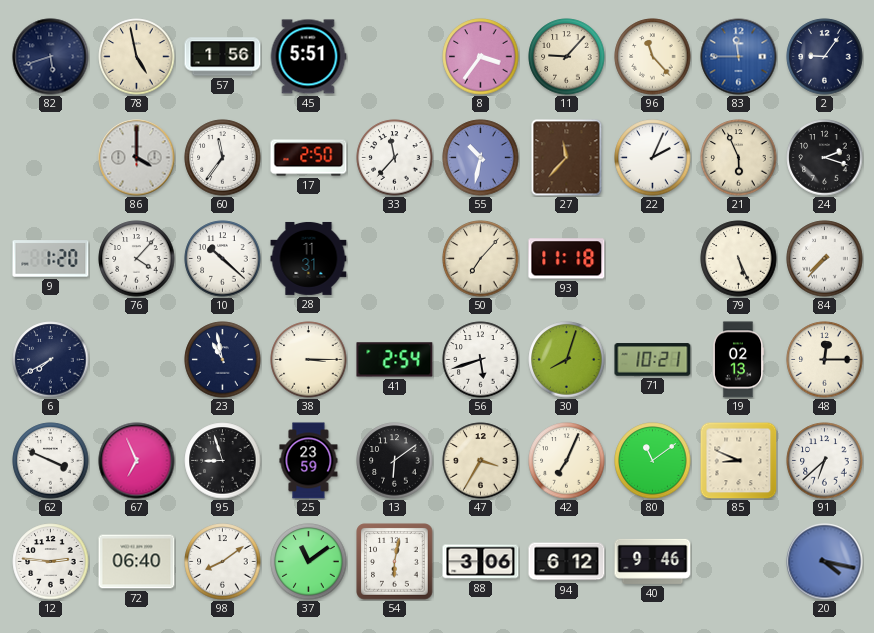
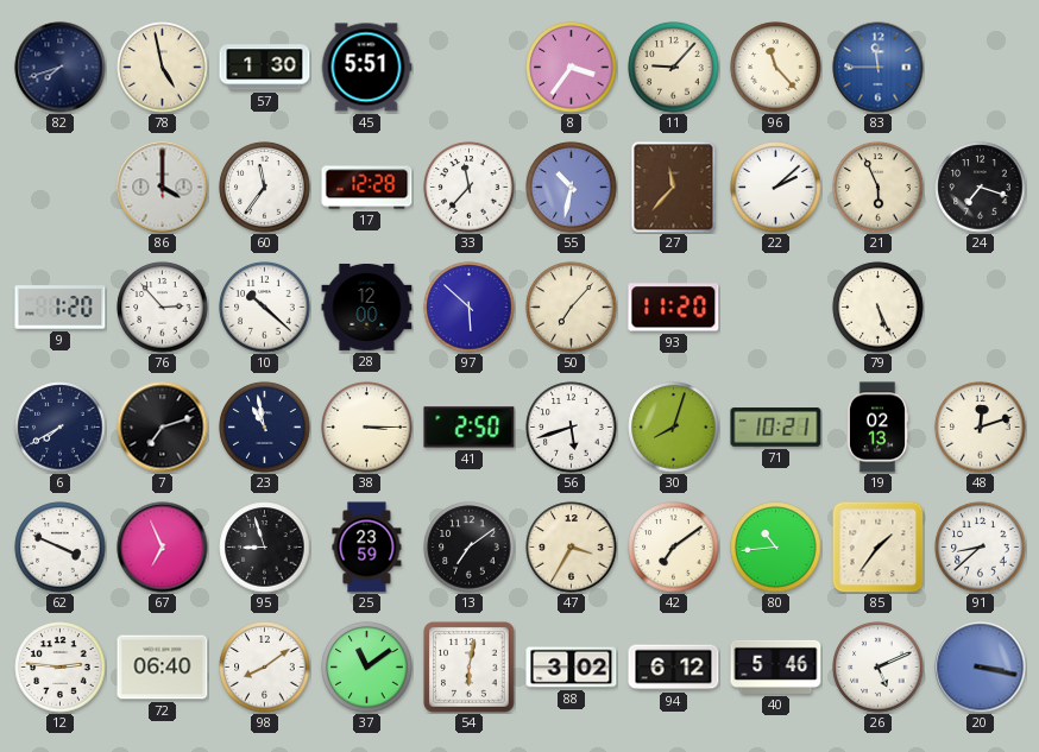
82: 5:42 -> 7:42 (61, 68)
57: 1:56 -> 1:30 (265, 68)
2: 9:06 -> none (825, 57)
17: 2:50 -> 12:28 (367, 188)
22: 2:04 -> 2:08 (776, 188)
24: 2:18 -> 7:18 (981, 188)
76: 4:07 -> 2:53 (163, 308)
28: 11:31 -> 12:00 (367, 307)
97: none -> 5:52 (470, 308)
93: 11:18 -> 11:20 (674, 308)
84: 7:37 -> none (825, 259)
7: none -> 7:12 (163, 428)
41: 2:54 -> 2:50 (470, 428)
48: 12:15 -> 12:12 (981, 428)
13: 6:09 -> 7:09 (470, 548)
42: 7:04 -> 7:09 (674, 548)
80: 11:09 -> 10:44 (776, 548)
85: 8:49 -> 1:36 (877, 546)
91: 6:38 -> 8:38 (981, 548)
88: 3:06 -> 3:02 (572, 668)
40: 9:46 -> 5:46 (776, 666)
26: none -> 5:11 (879, 668)
20: 4:17 -> 3:17 (981, 668)
